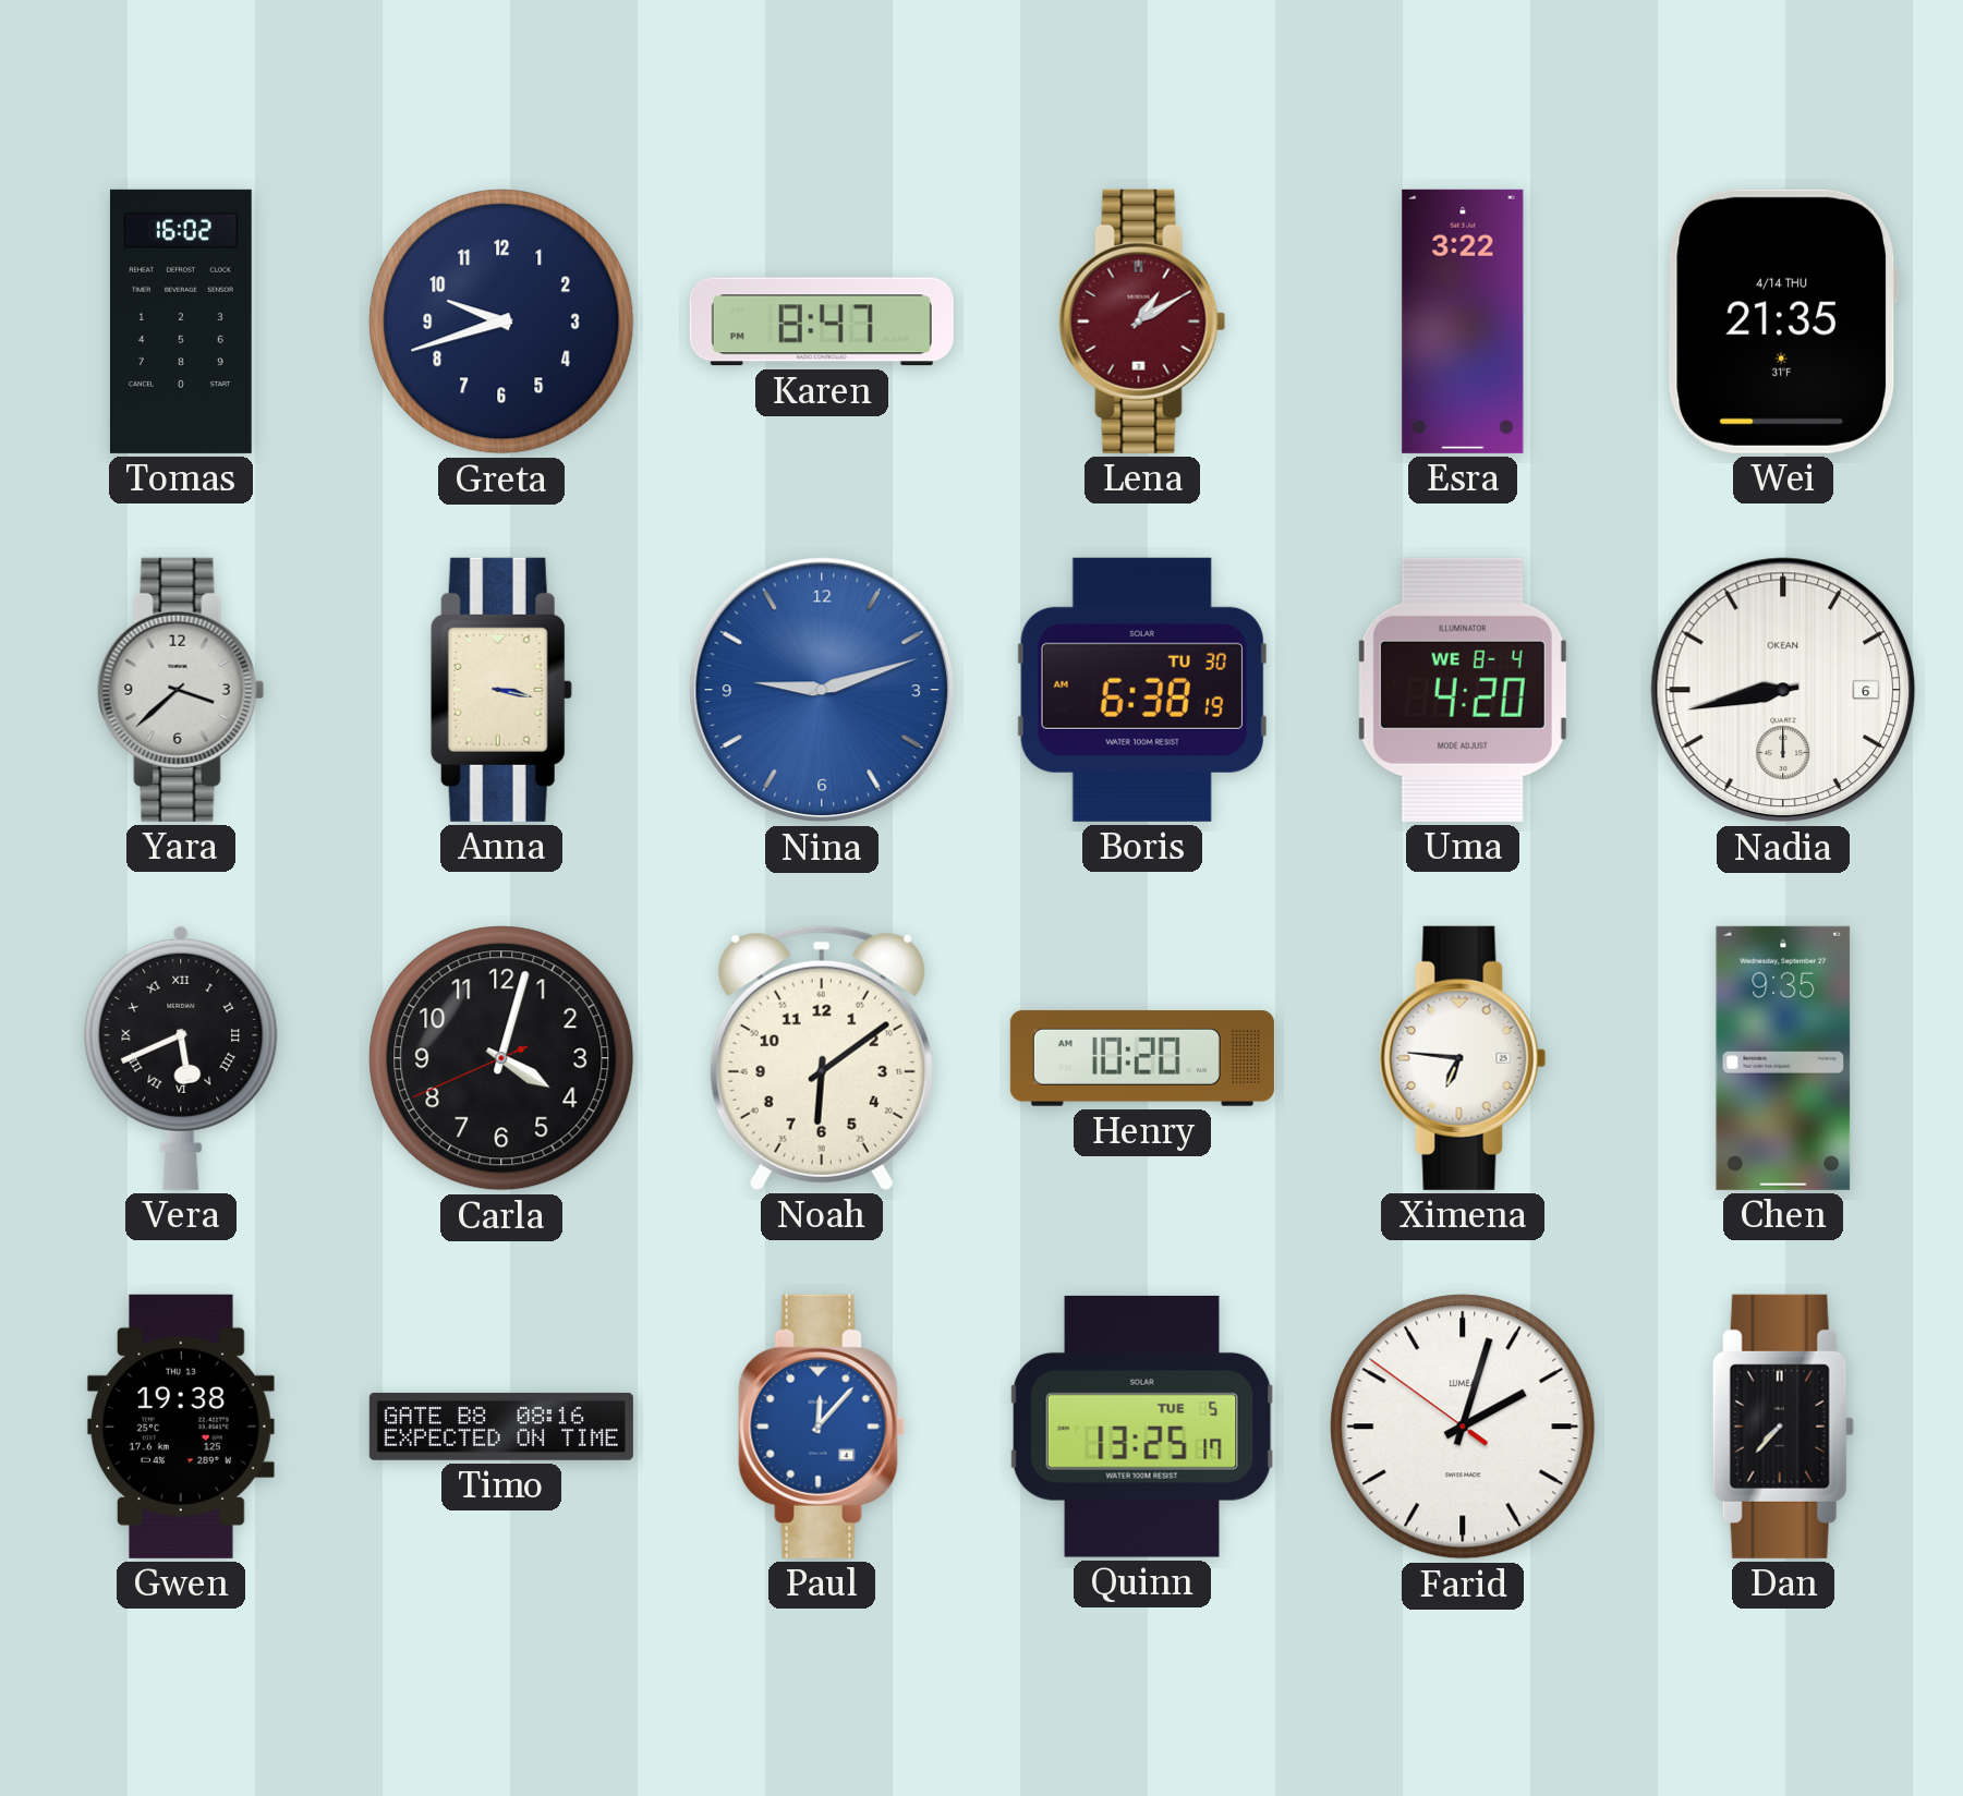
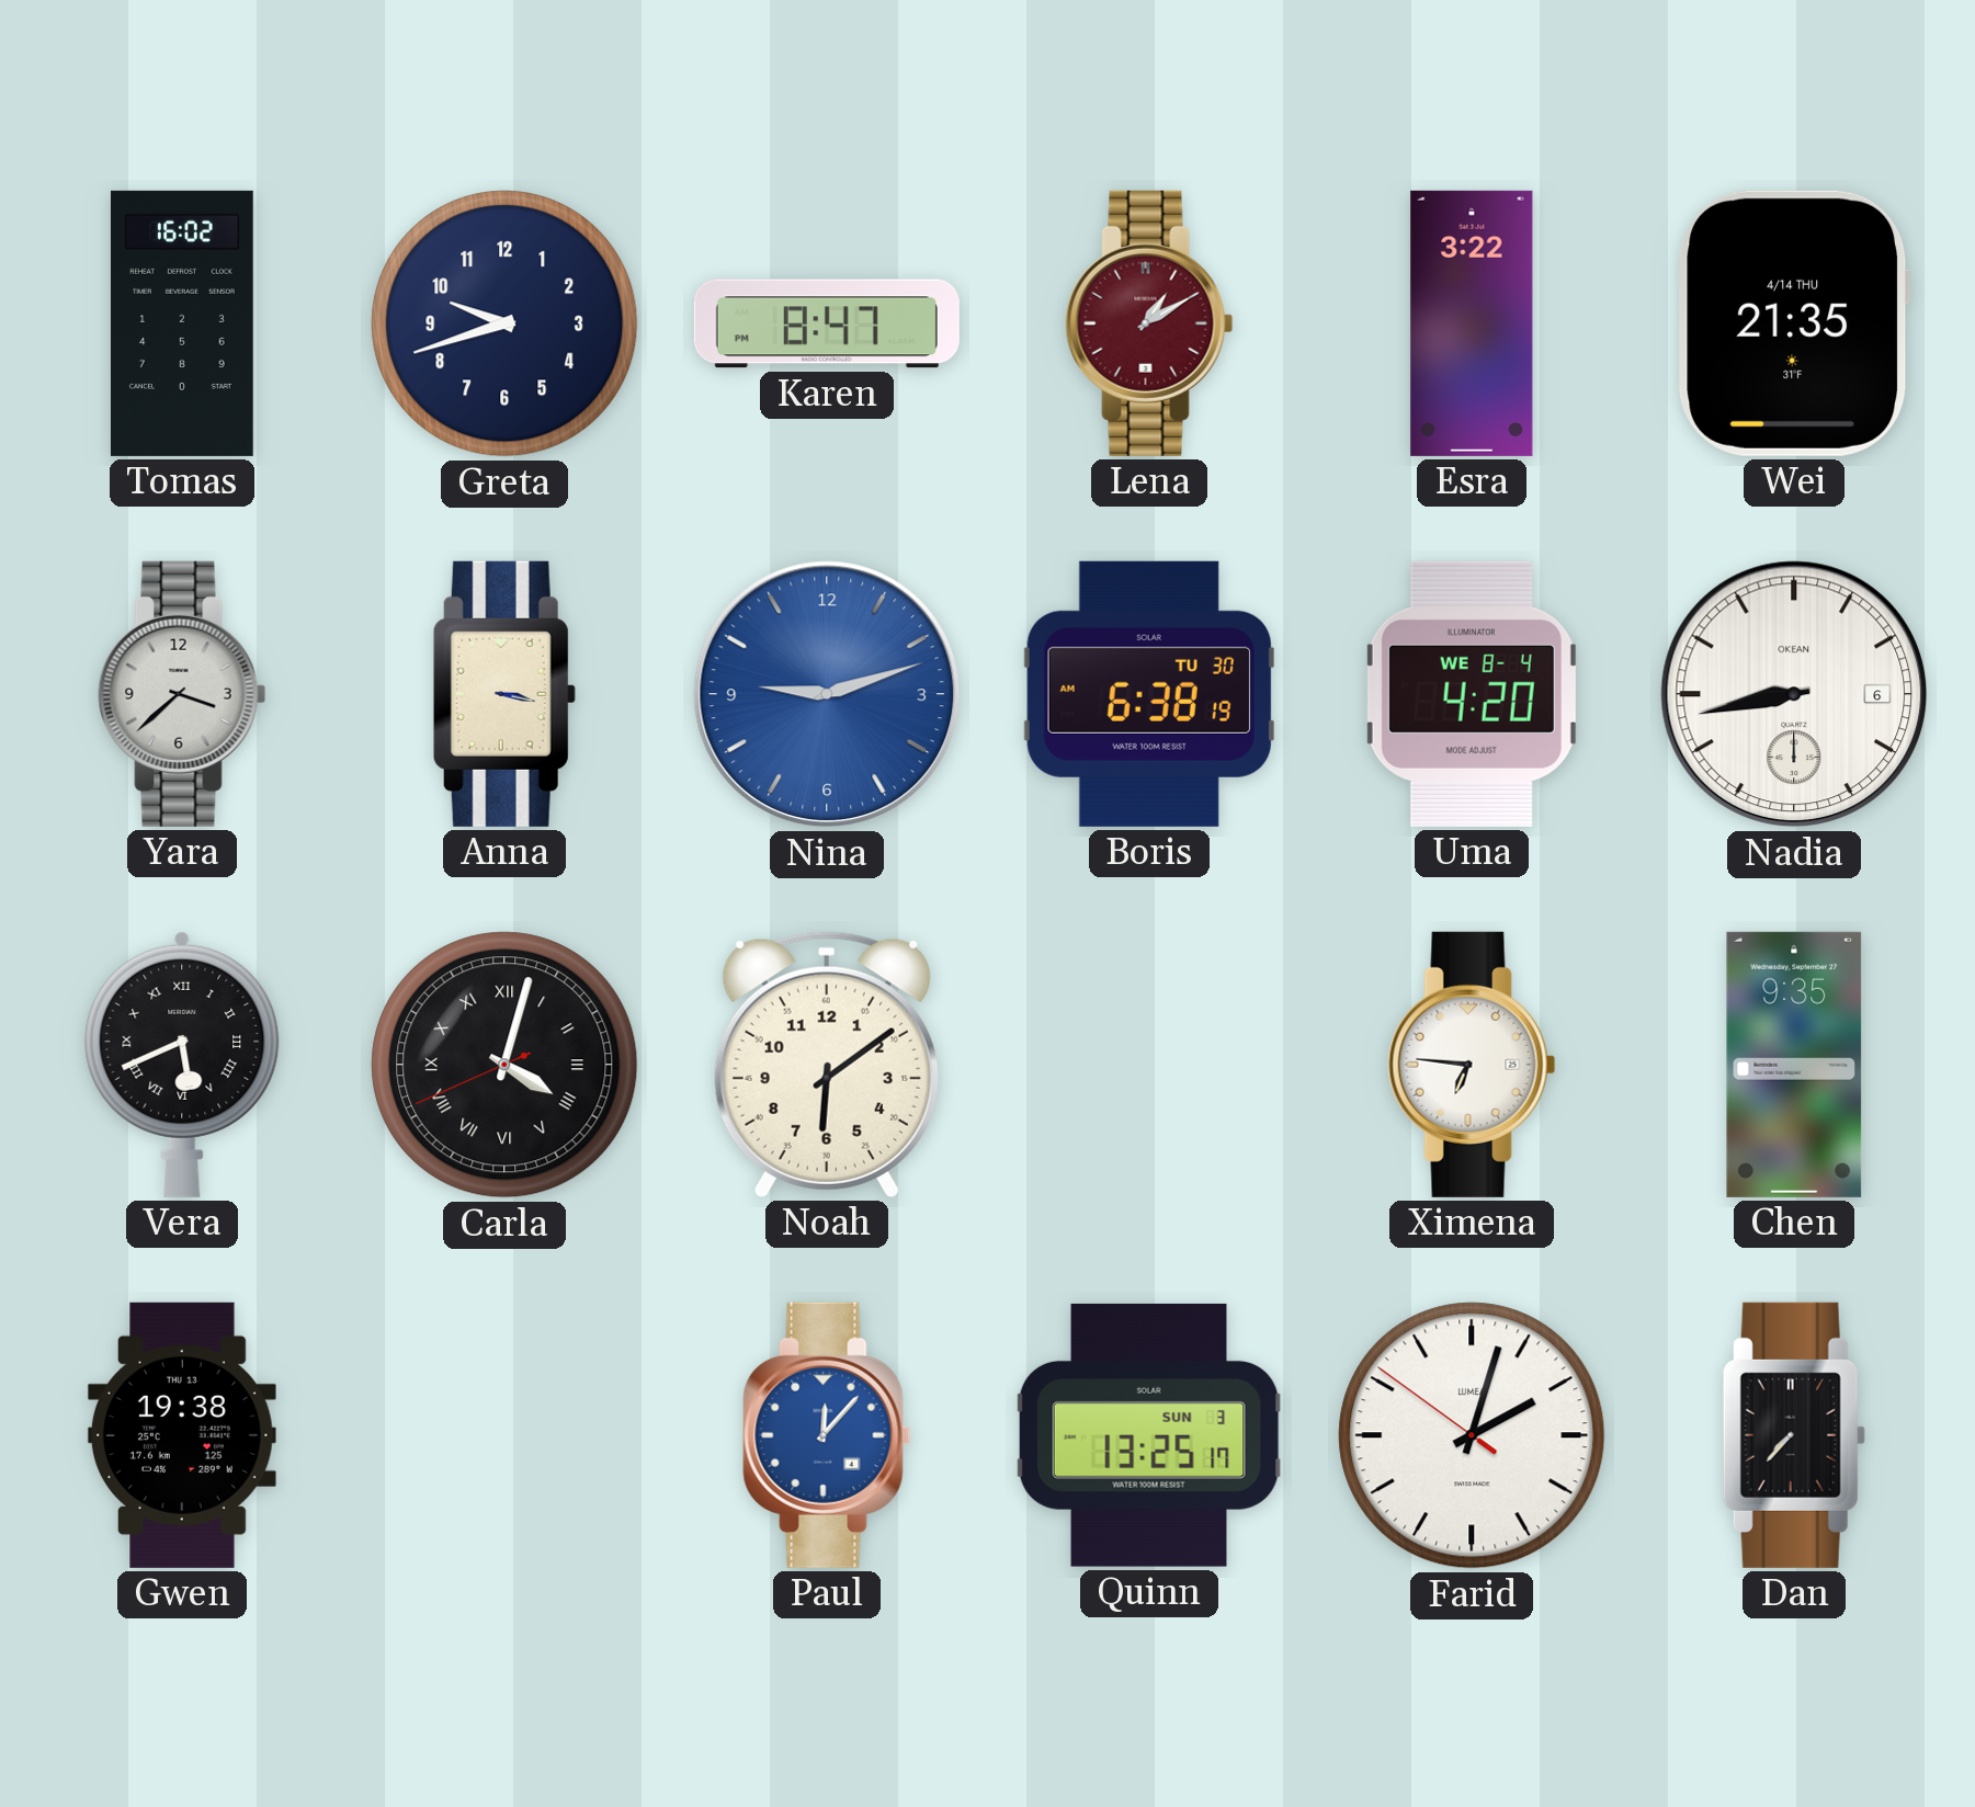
Carla numerals: Arabic -> Roman (504, 1065)
Henry: 10:20 -> none (1142, 1058)
Timo: 08:16 -> none (501, 1427)
Quinn date: TUE 5 -> SUN 3 (1149, 1435)
